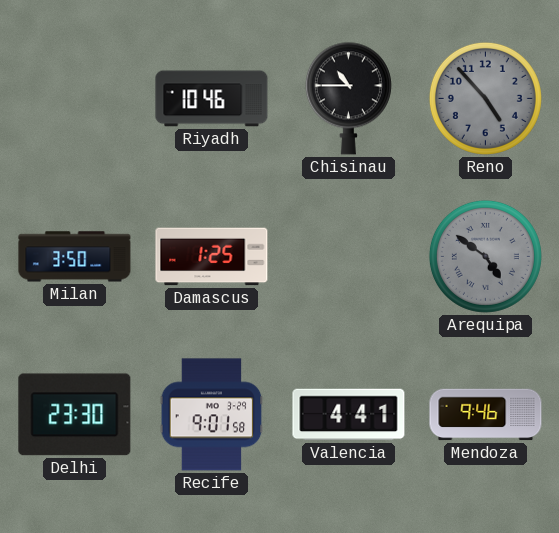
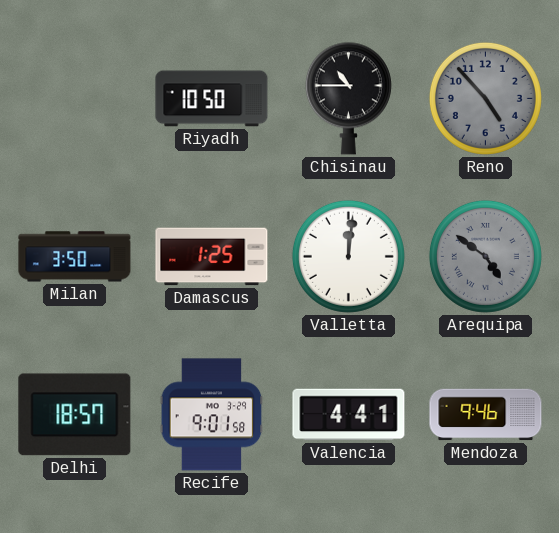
Riyadh: 10:46 -> 10:50 (212, 99)
Valletta: none -> 12:01 (348, 256)
Delhi: 23:30 -> 18:57 (75, 415)
